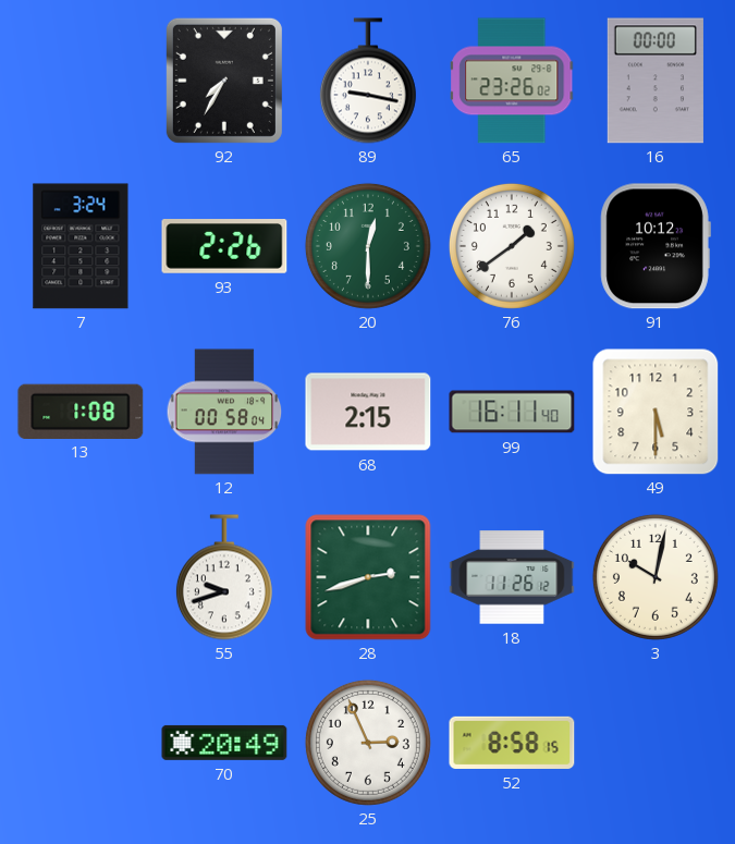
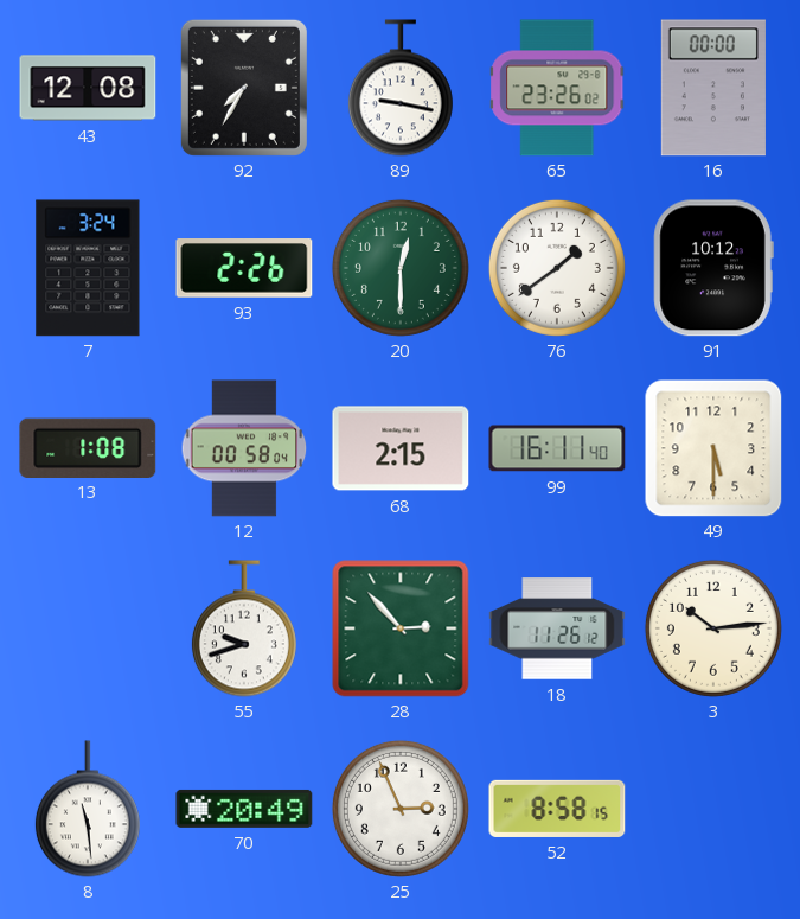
43: none -> 12:08 (88, 88)
28: 2:42 -> 2:53 (401, 628)
3: 10:02 -> 10:14 (713, 628)
8: none -> 11:29 (88, 809)
